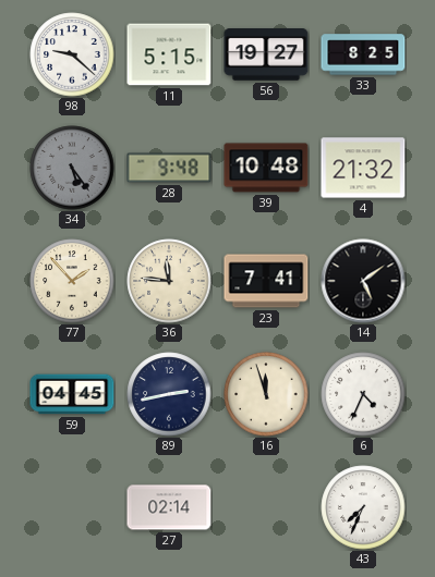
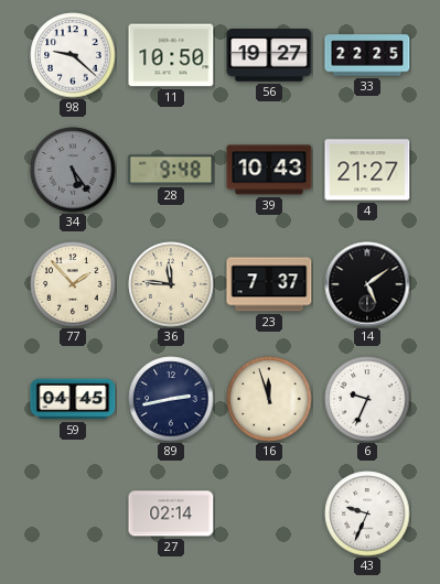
11: 5:15 -> 10:50 (171, 55)
33: 8:25 -> 22:25 (367, 55)
39: 10:48 -> 10:43 (269, 170)
4: 21:32 -> 21:27 (367, 170)
23: 7:41 -> 7:37 (269, 284)
6: 4:34 -> 9:34 (367, 399)
43: 7:34 -> 9:34 (367, 513)
